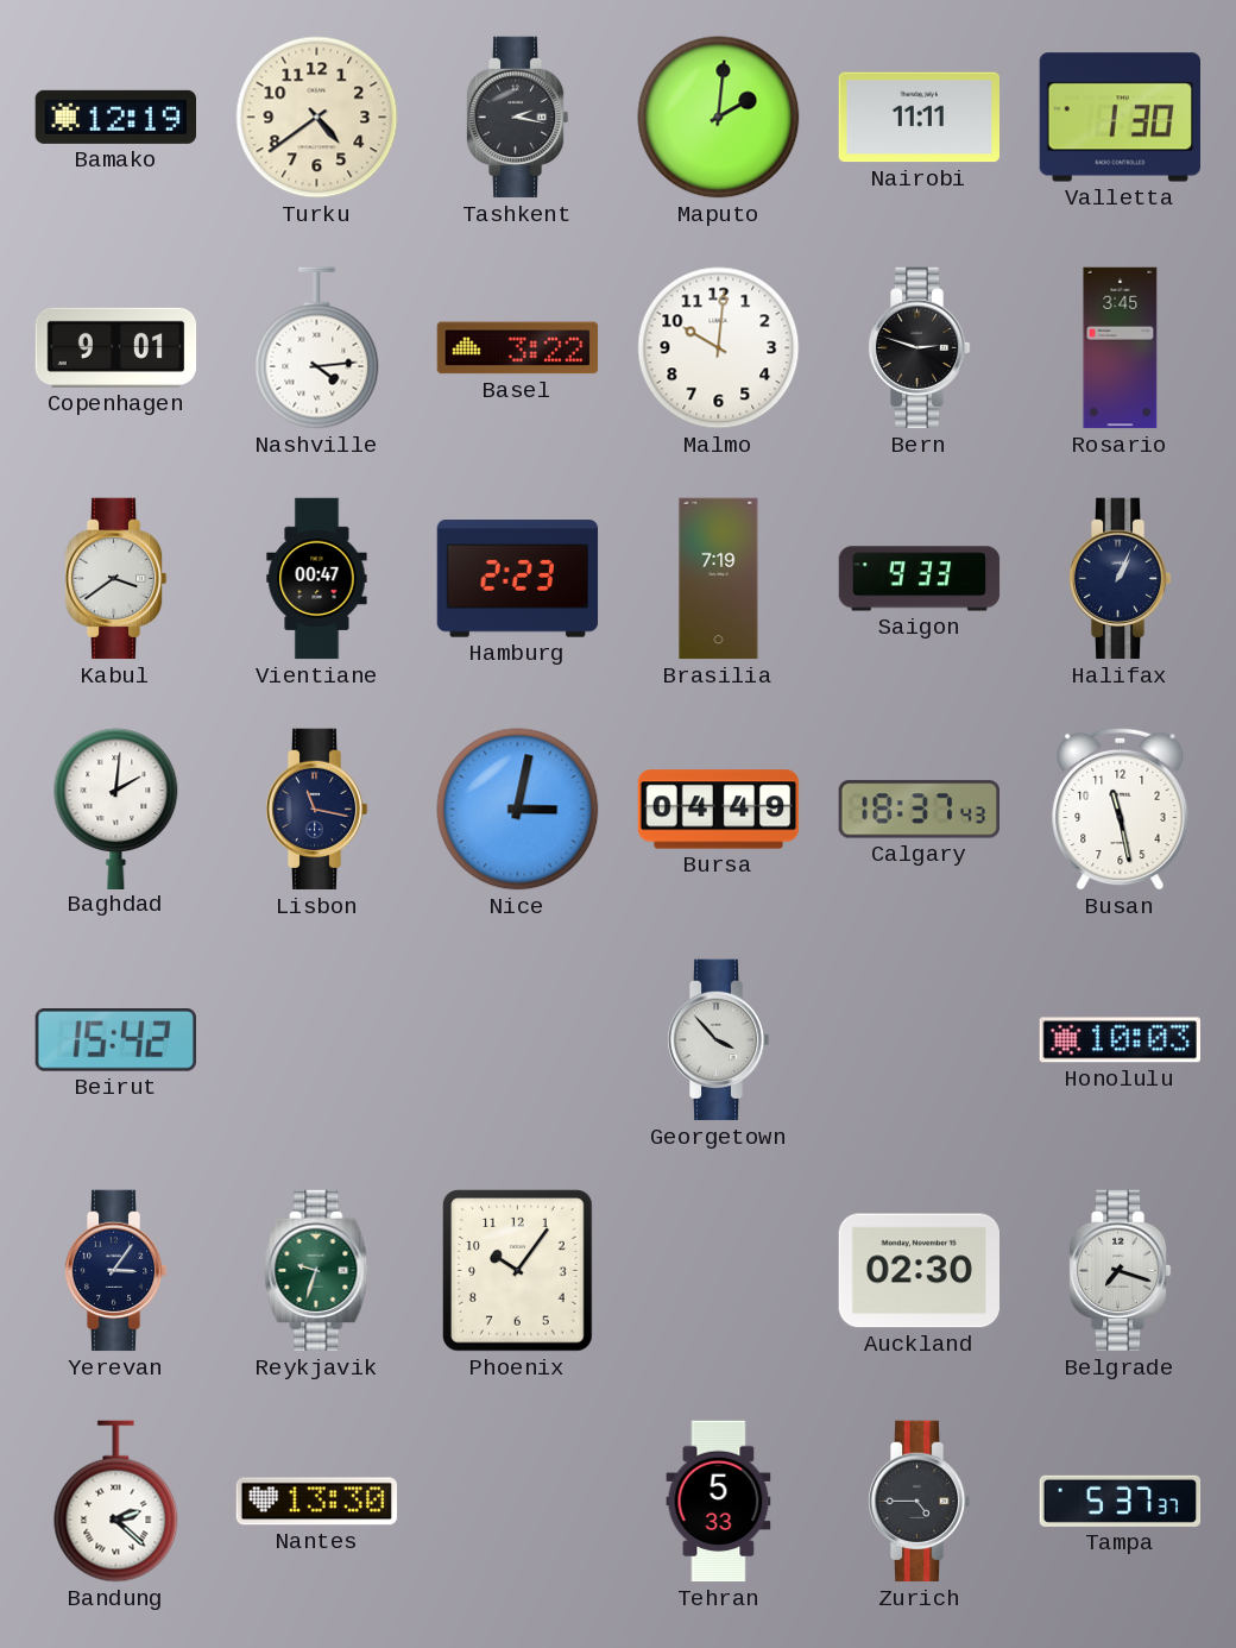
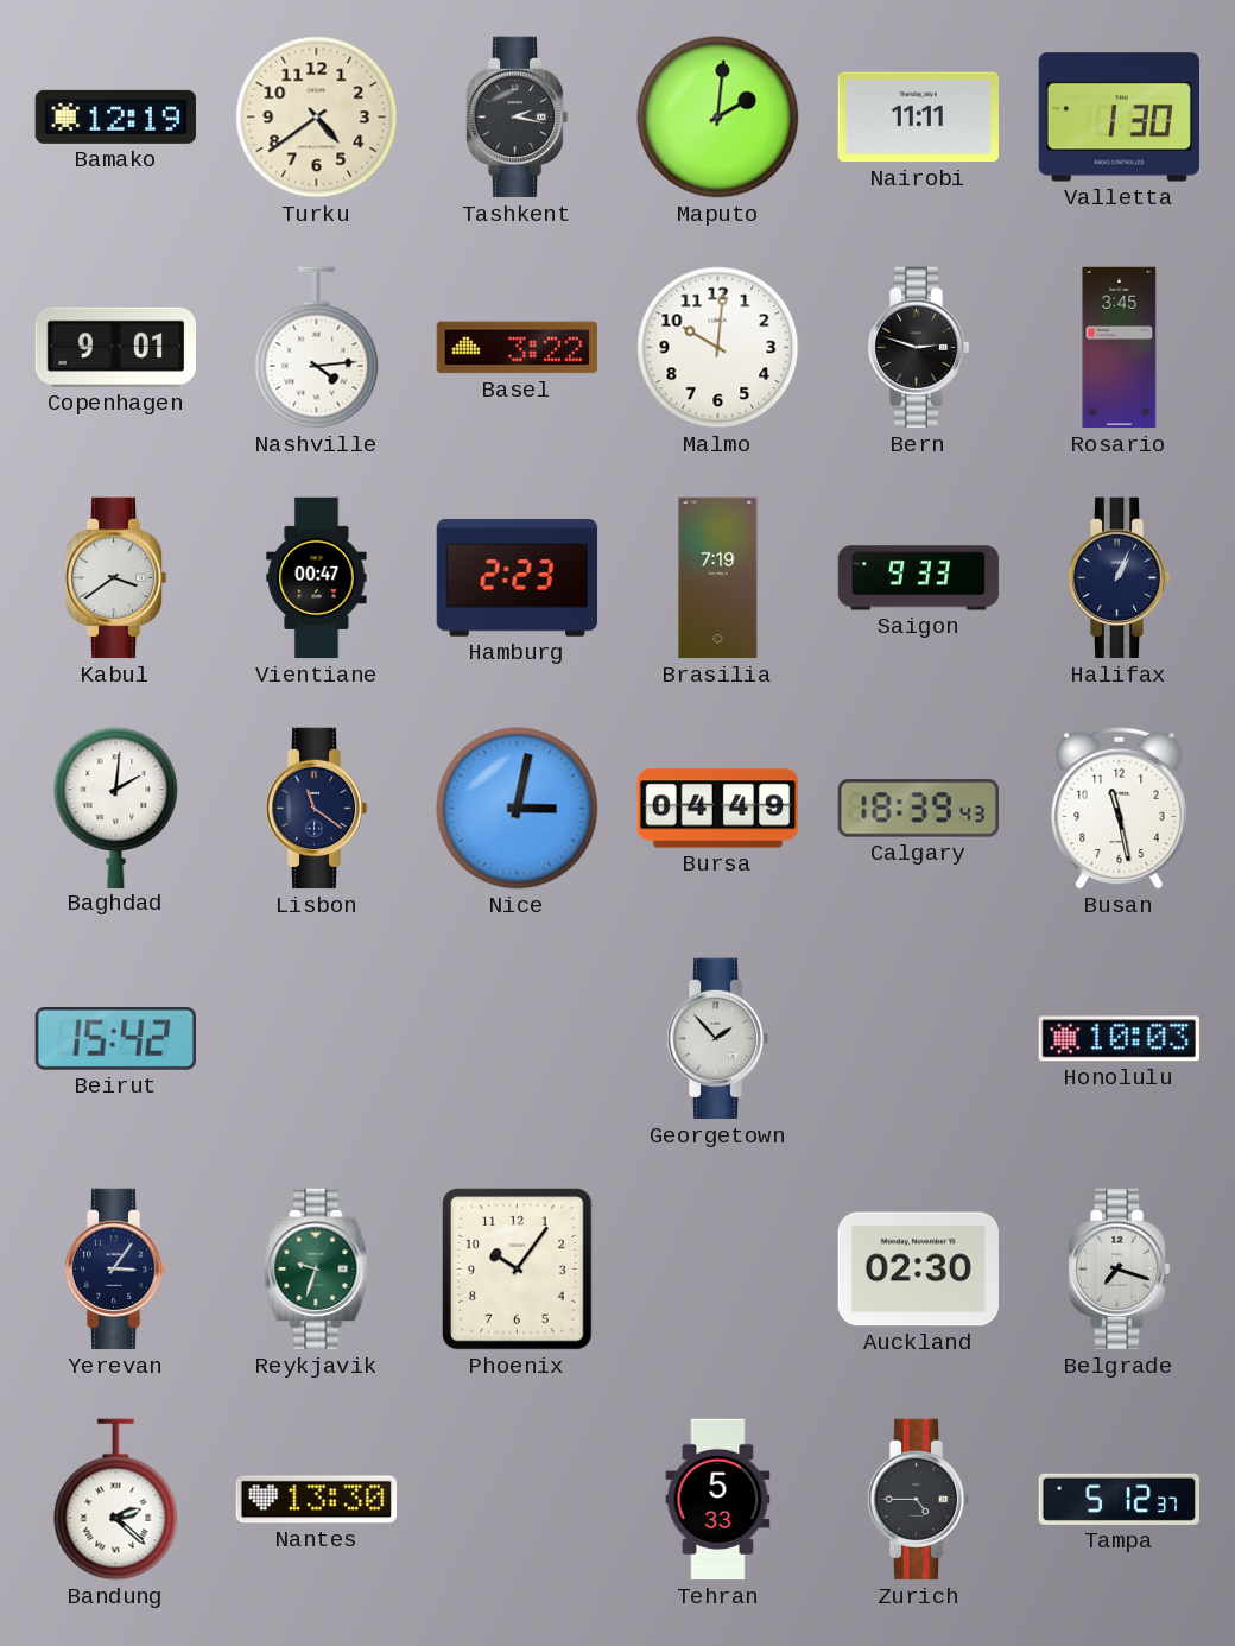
Lisbon: 11:17 -> 11:21 (316, 809)
Calgary: 18:37 -> 18:39 (918, 809)
Georgetown: 3:53 -> 1:53 (717, 1039)
Tampa: 5:37 -> 5:12 (1120, 1499)
